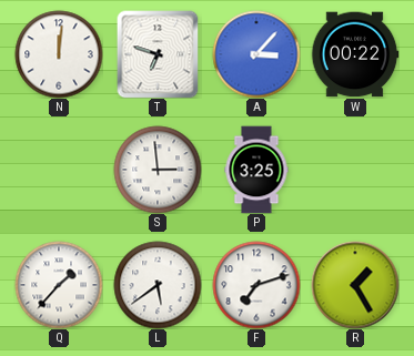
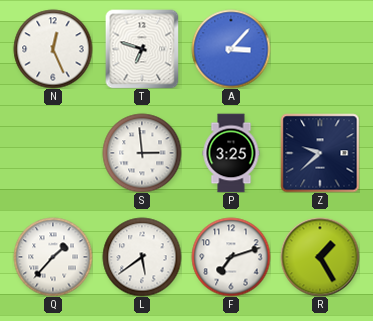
N: 12:01 -> 12:26 (53, 49)
W: 00:22 -> none (355, 54)
Z: none -> 9:38 (320, 153)
